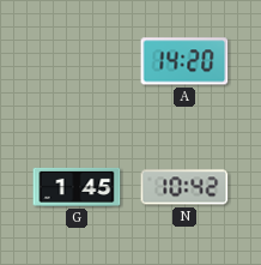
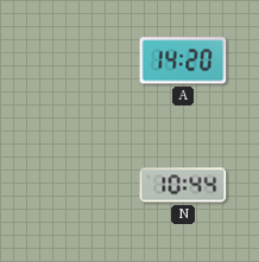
G: 1:45 -> none (77, 187)
N: 10:42 -> 10:44 (183, 185)
